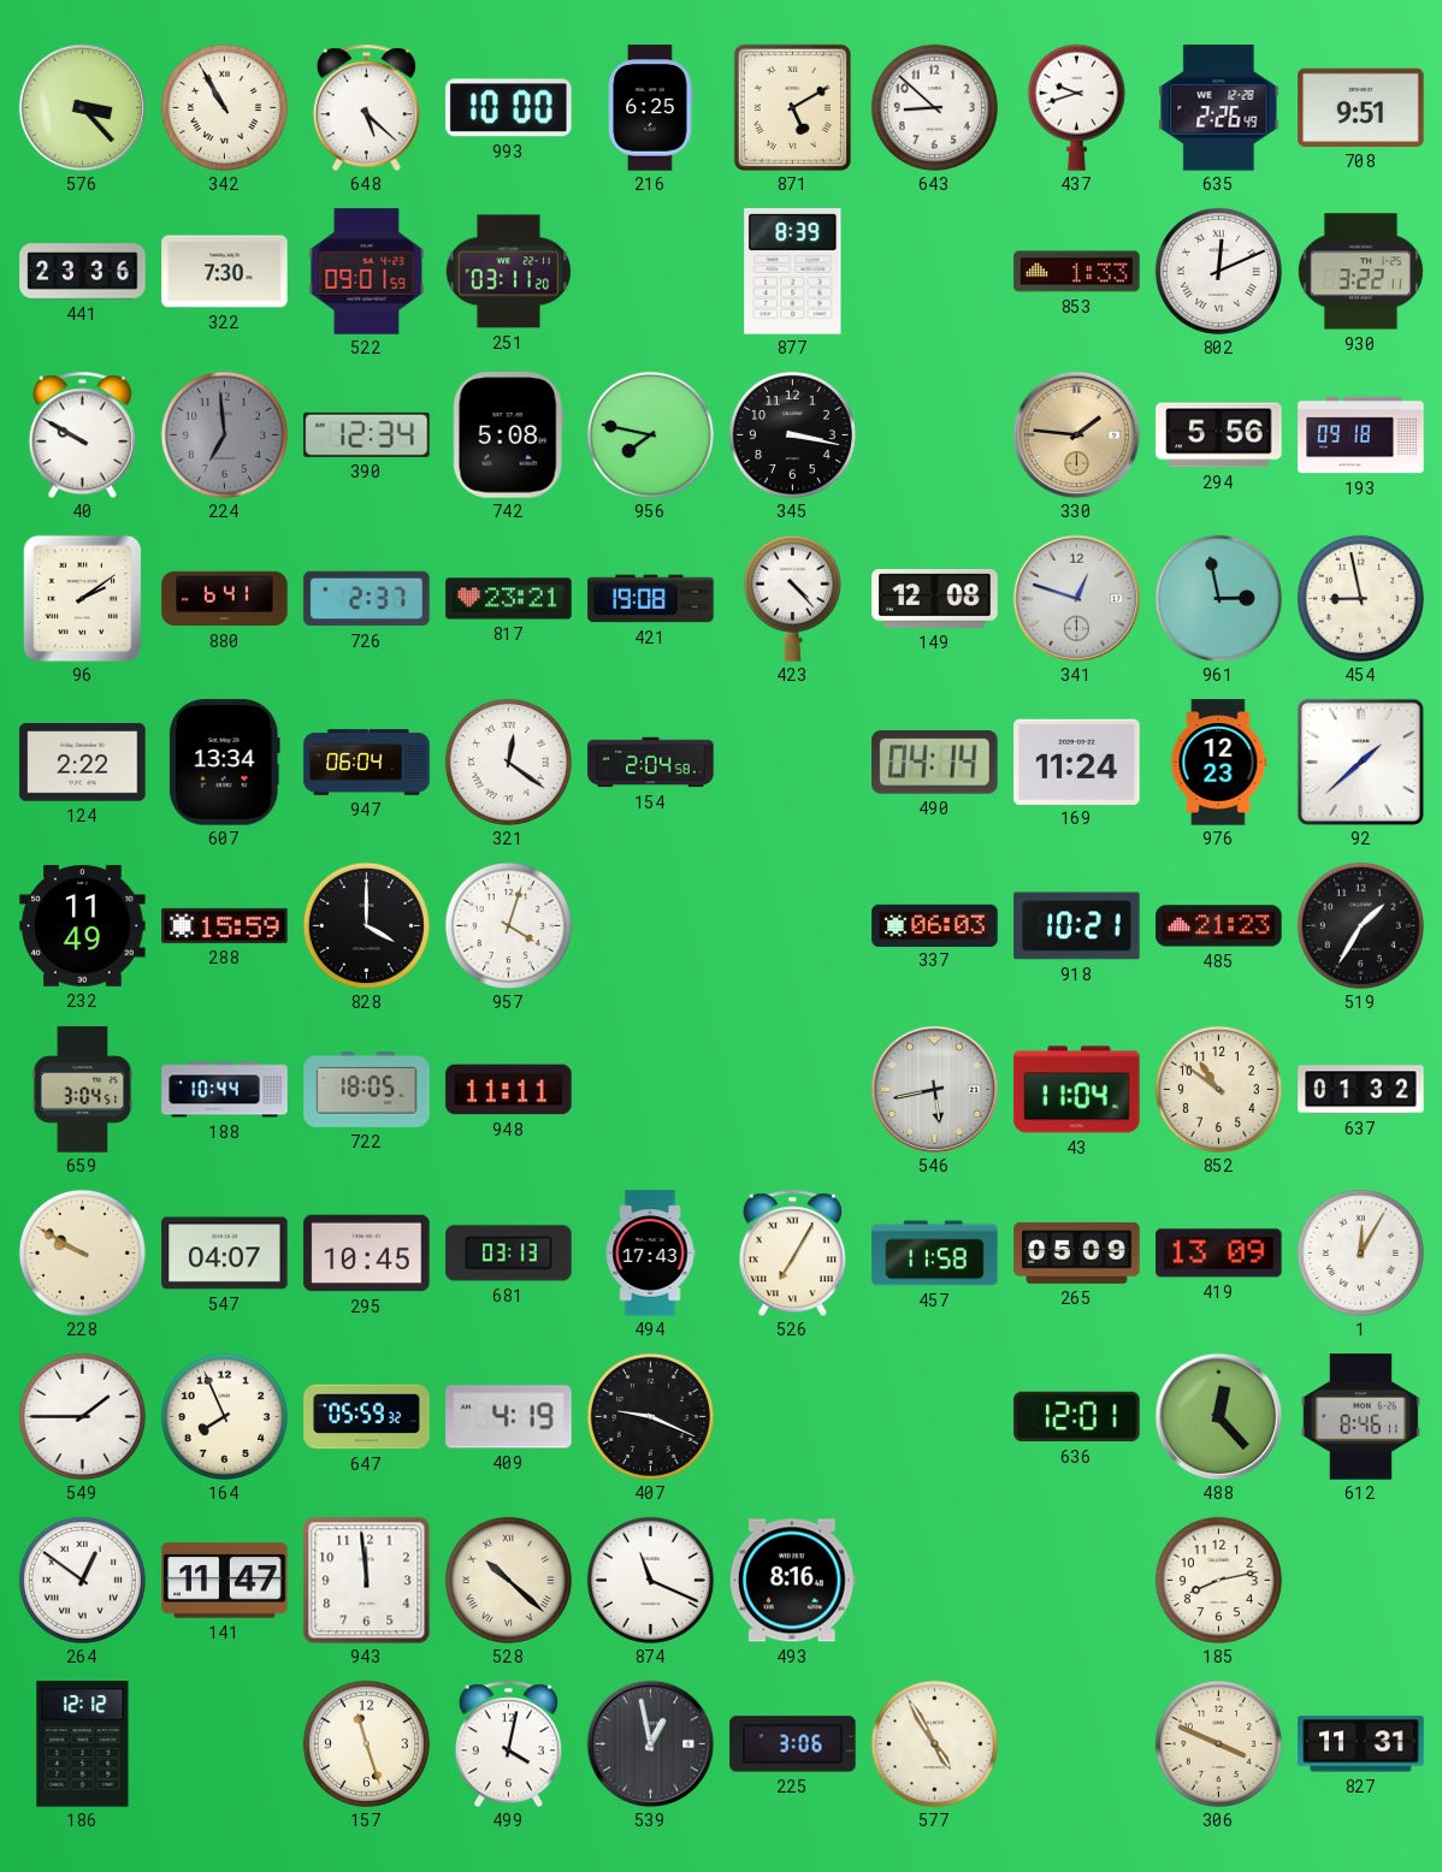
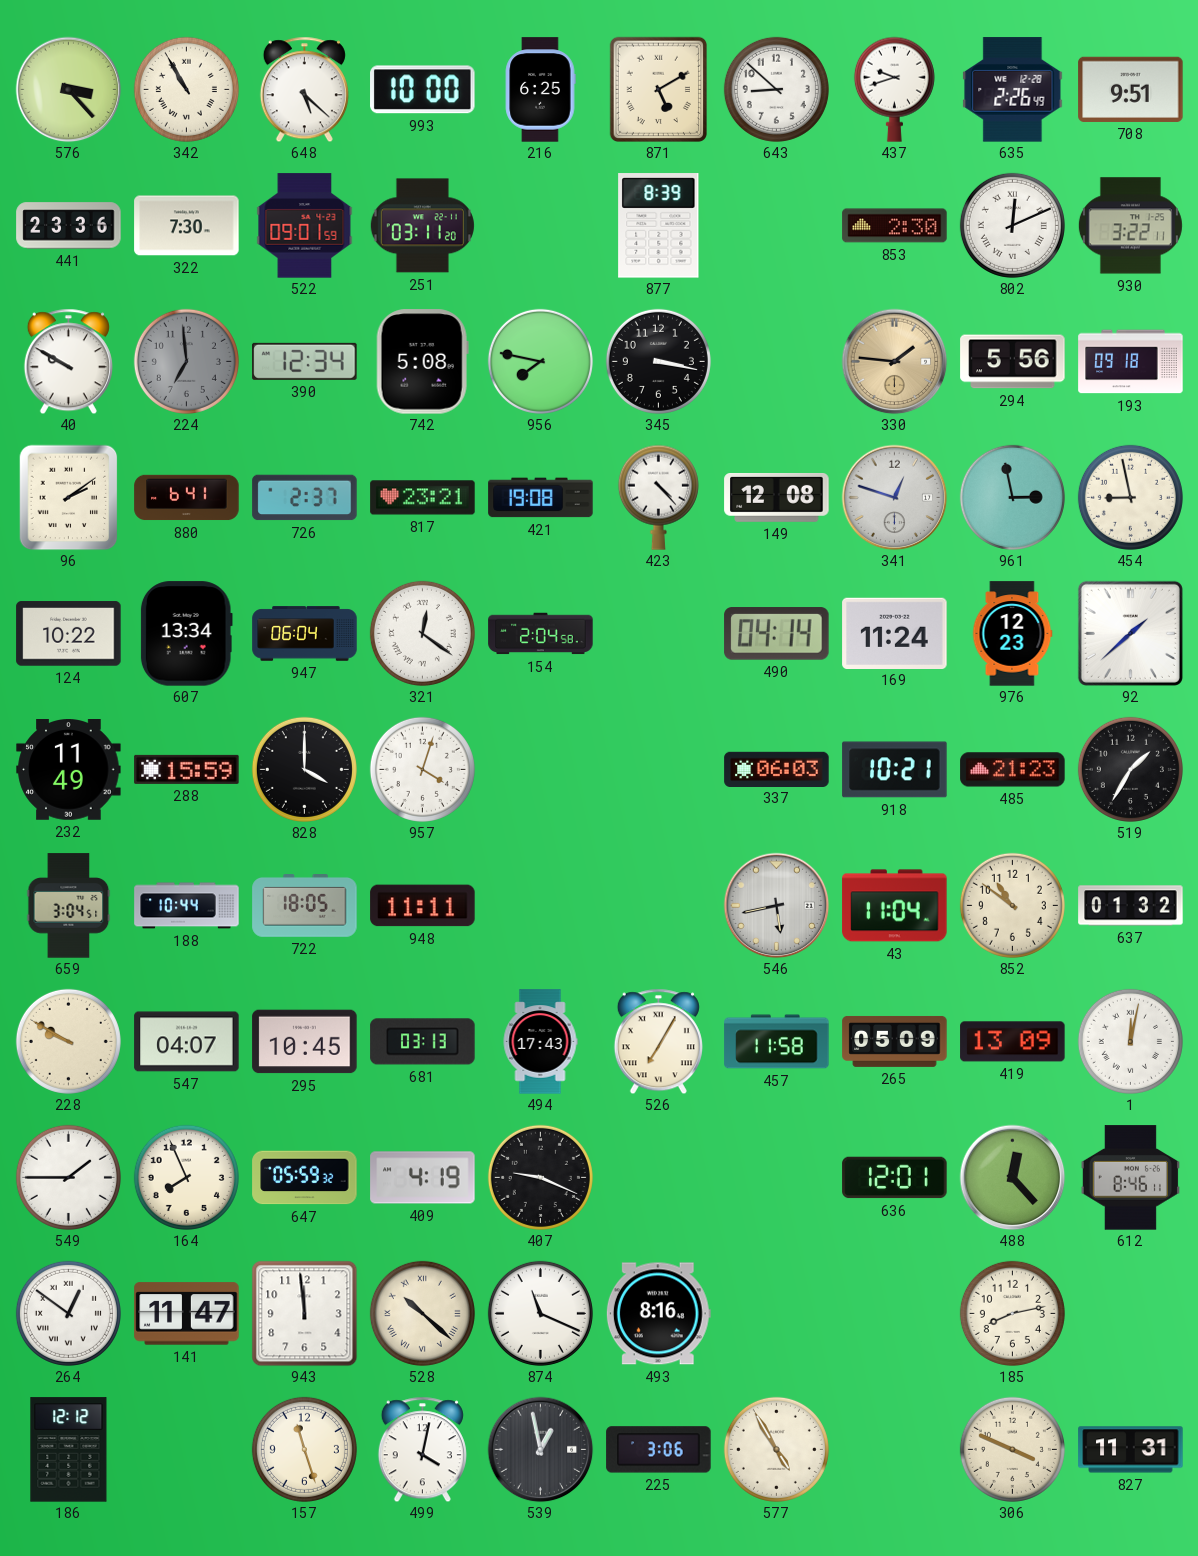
853: 1:33 -> 2:30 (895, 226)
124: 2:22 -> 10:22 (69, 634)
1: 12:05 -> 12:02 (1130, 1041)
